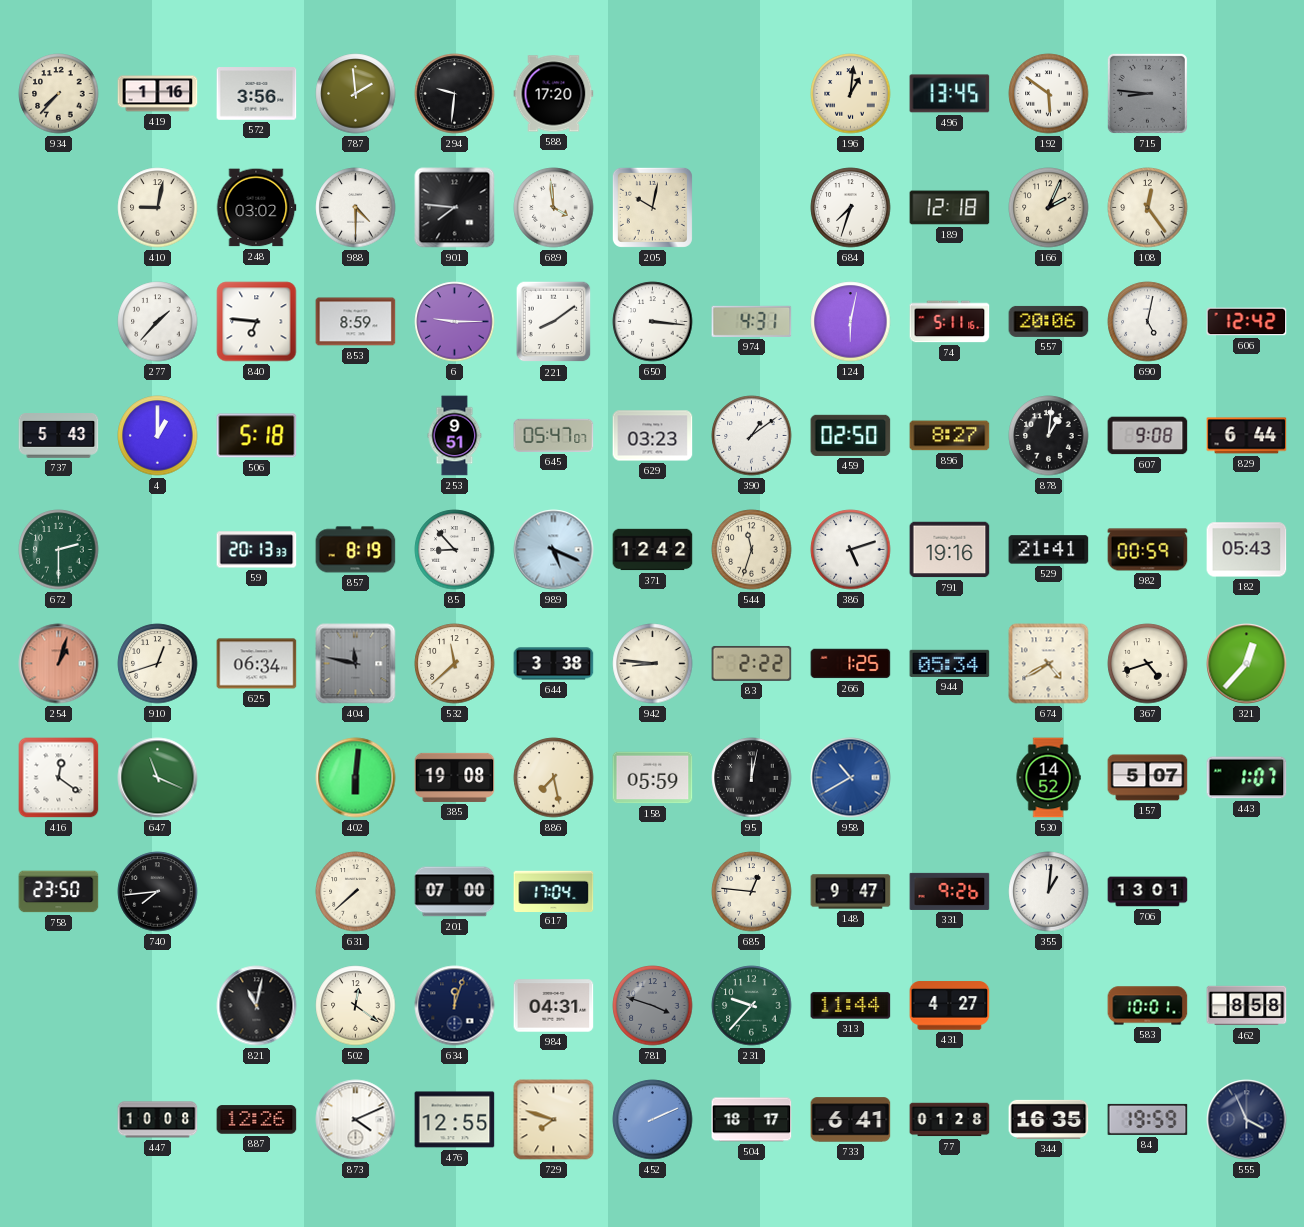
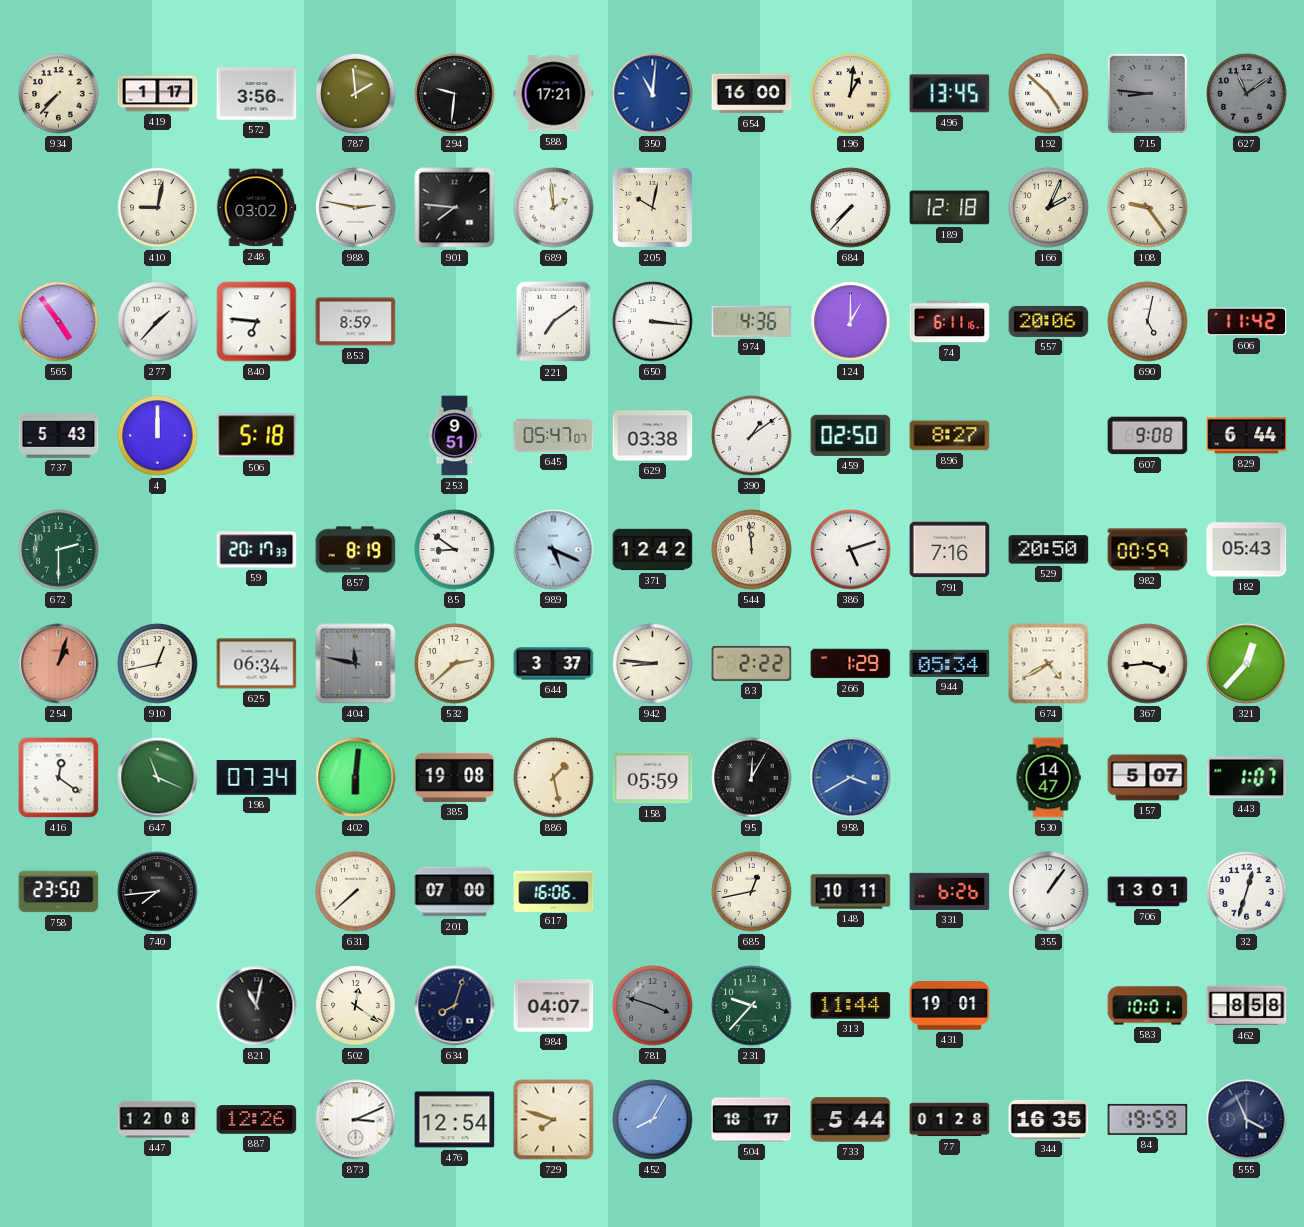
419: 1:16 -> 1:17 (158, 94)
588: 17:20 -> 17:21 (554, 94)
350: none -> 11:01 (653, 94)
654: none -> 16:00 (752, 94)
192: 5:51 -> 4:52 (1049, 94)
627: none -> 11:09 (1247, 94)
988: 4:30 -> 2:47 (356, 208)
689: 3:59 -> 1:59 (554, 208)
684: 7:33 -> 7:37 (851, 208)
108: 12:24 -> 9:24 (1148, 208)
565: none -> 4:54 (59, 322)
6: 9:15 -> none (455, 322)
221: 8:09 -> 7:09 (554, 322)
974: 4:31 -> 4:36 (752, 321)
124: 6:02 -> 1:00 (851, 322)
74: 5:11 -> 6:11 (950, 322)
606: 12:42 -> 11:42 (1247, 322)
4: 1:00 -> 12:00 (158, 436)
629: 03:23 -> 03:38 (653, 436)
878: 1:01 -> none (1049, 436)
59: 20:13 -> 20:17 (257, 550)
85: 8:53 -> 8:51 (455, 550)
544: 11:33 -> 11:59 (752, 550)
791: 19:16 -> 7:16 (950, 550)
529: 21:41 -> 20:50 (1049, 550)
910: 12:42 -> 12:43 (158, 664)
532: 11:38 -> 2:38 (455, 664)
644: 3:38 -> 3:37 (554, 664)
266: 1:25 -> 1:29 (851, 664)
367: 4:42 -> 3:44 (1148, 664)
198: none -> 07:34 (257, 778)
886: 7:28 -> 1:28 (554, 778)
95: 12:02 -> 12:05 (752, 778)
958: 10:40 -> 3:40 (851, 778)
530: 14:52 -> 14:47 (1048, 778)
617: 17:04 -> 16:06 (554, 891)
685: 12:46 -> 12:43 (752, 892)
148: 9:47 -> 10:11 (851, 892)
331: 9:26 -> 6:26 (950, 891)
355: 1:01 -> 1:06 (1049, 892)
32: none -> 12:33 (1247, 892)
634: 12:03 -> 8:03 (455, 1006)
984: 04:31 -> 04:07 (554, 1006)
431: 4:27 -> 19:01 (950, 1006)
447: 10:08 -> 12:08 (158, 1120)
873: 4:11 -> 3:11 (356, 1120)
476: 12:55 -> 12:54 (455, 1120)
452: 2:11 -> 8:05 (653, 1120)
733: 6:41 -> 5:44 (851, 1120)
